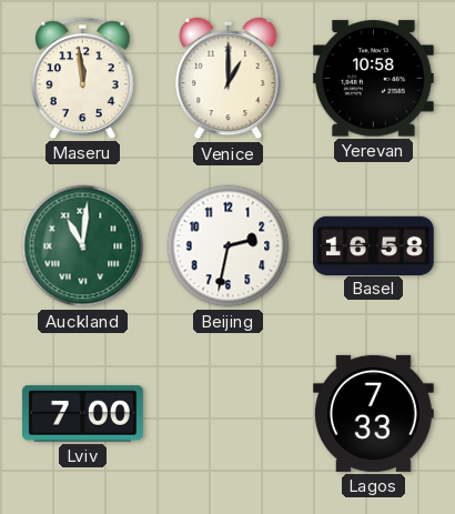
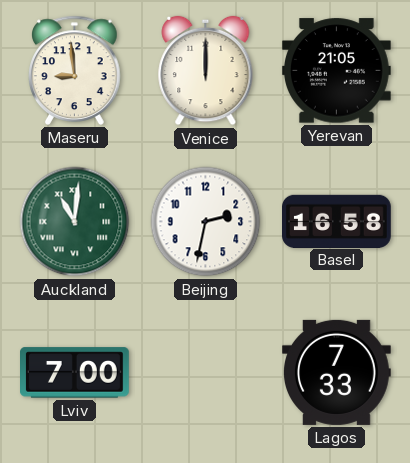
Maseru: 11:59 -> 8:59 (75, 70)
Venice: 1:00 -> 12:00 (206, 71)
Yerevan: 10:58 -> 21:05 (336, 71)
